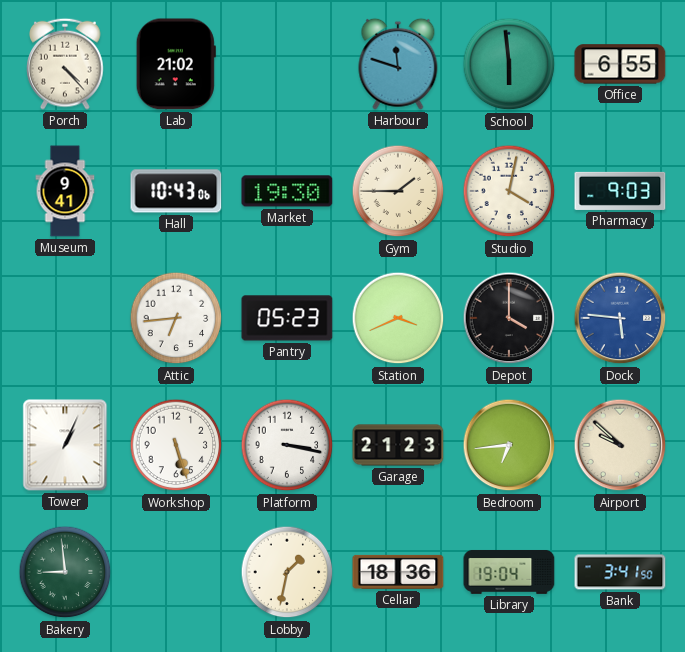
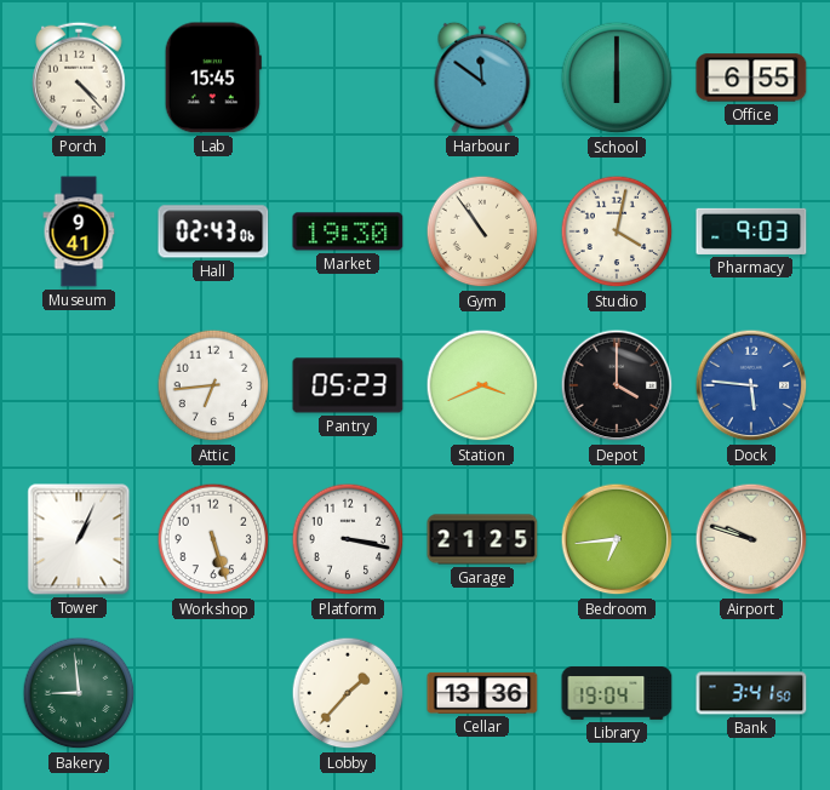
Lab: 21:02 -> 15:45 (213, 78)
Harbour: 11:48 -> 11:51 (482, 78)
School: 5:59 -> 6:00 (617, 78)
Hall: 10:43 -> 02:43 (213, 231)
Gym: 1:45 -> 10:54 (482, 231)
Garage: 21:23 -> 21:25 (482, 539)
Airport: 9:52 -> 9:48 (751, 539)
Lobby: 1:32 -> 1:37 (348, 693)
Cellar: 18:36 -> 13:36 (482, 693)
